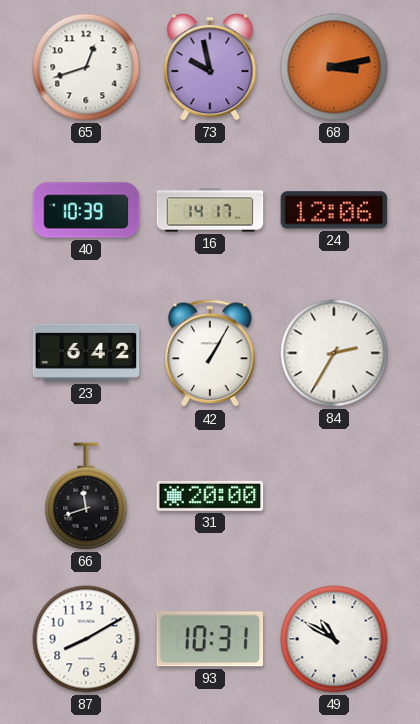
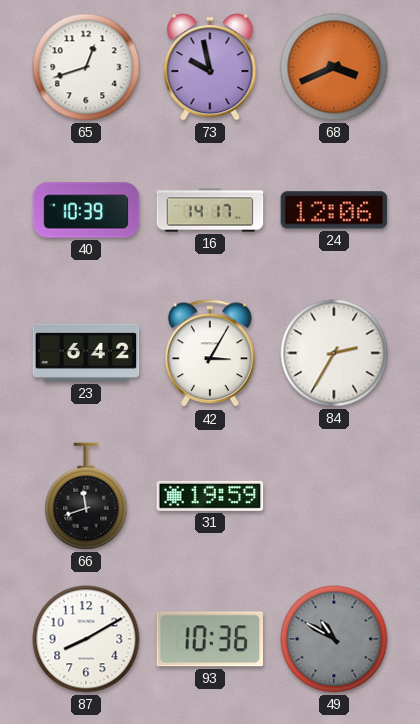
68: 3:13 -> 3:41 (334, 67)
42: 1:05 -> 3:05 (210, 354)
31: 20:00 -> 19:59 (210, 496)
93: 10:31 -> 10:36 (210, 639)
49 dial: white -> grey (334, 639)
